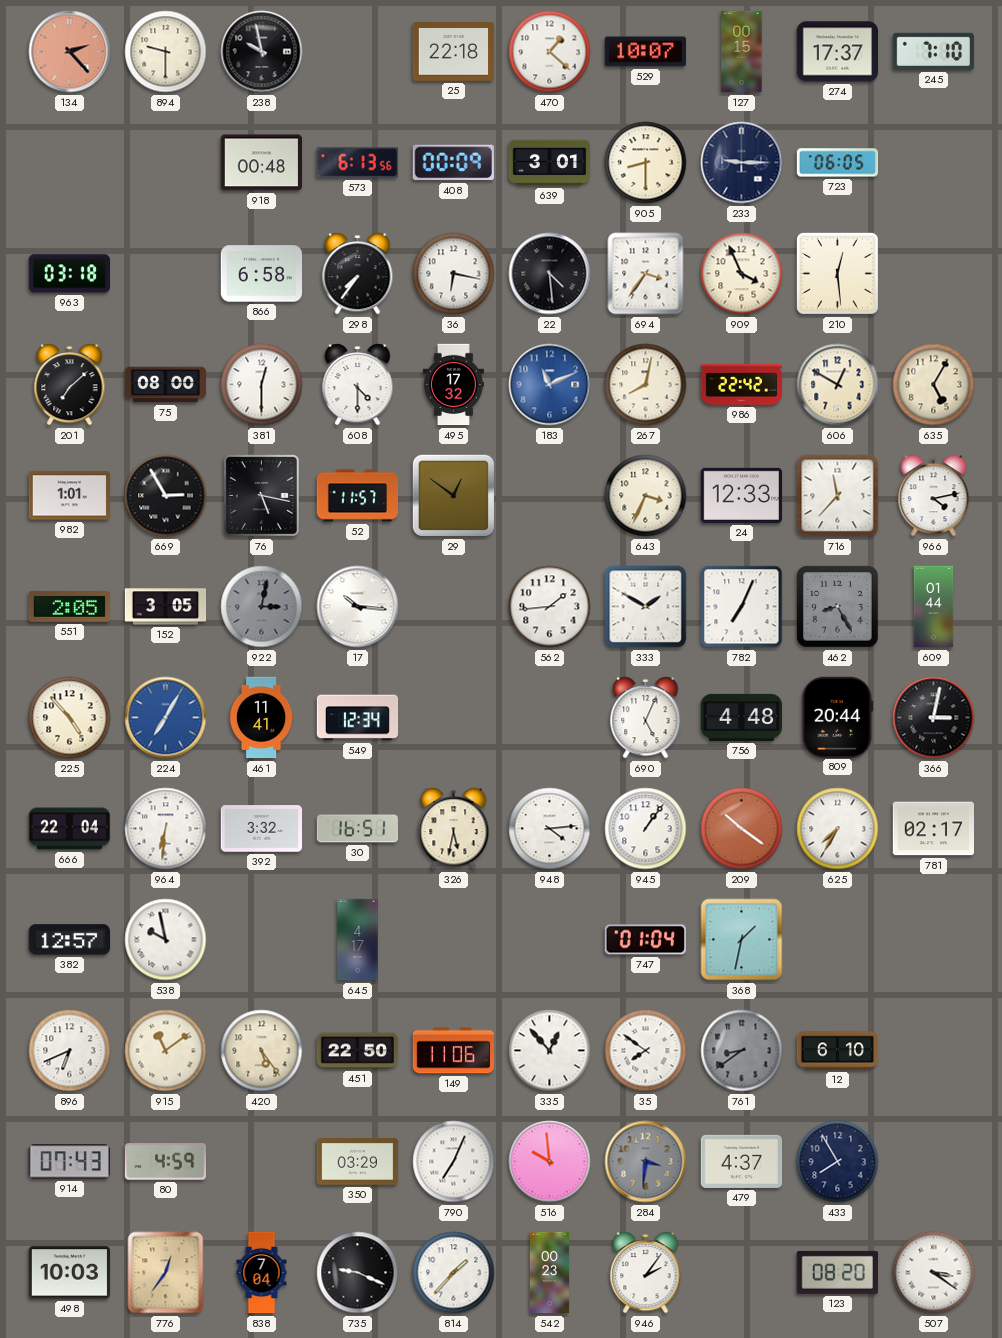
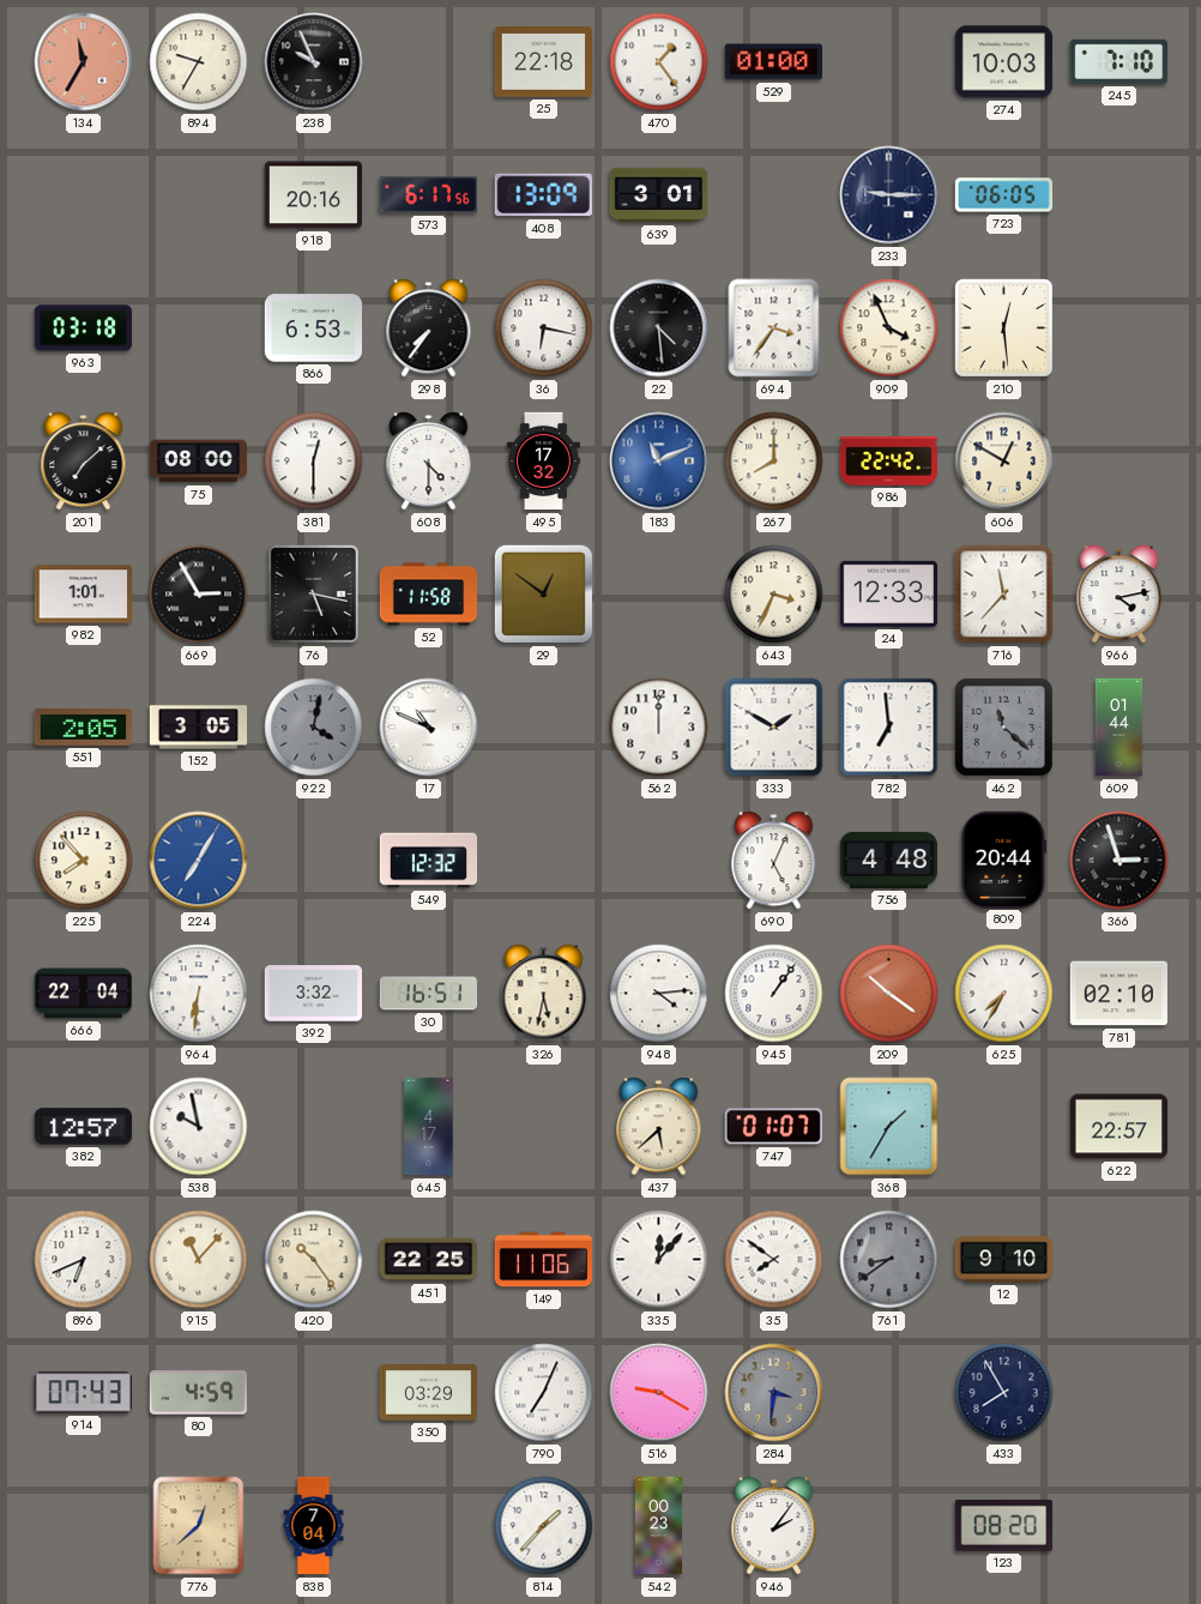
134: 2:23 -> 11:35 (84, 62)
894: 9:30 -> 9:35 (199, 62)
238: 9:58 -> 9:56 (314, 62)
470: 1:22 -> 1:24 (659, 62)
529: 10:07 -> 01:00 (773, 62)
127: 00:15 -> none (742, 52)
274: 17:37 -> 10:03 (1004, 62)
918: 00:48 -> 20:16 (313, 195)
573: 6:13 -> 6:17 (428, 195)
408: 00:09 -> 13:09 (543, 195)
905: 8:30 -> none (646, 163)
866: 6:58 -> 6:53 (314, 328)
267: 8:02 -> 8:00 (774, 462)
635: 5:05 -> none (934, 385)
52: 11:57 -> 11:58 (429, 595)
922: 3:02 -> 4:02 (314, 728)
17: 10:16 -> 10:49 (429, 728)
562: 1:44 -> 12:00 (659, 728)
782: 7:04 -> 6:59 (889, 728)
462: 8:25 -> 11:22 (1004, 728)
225: 4:53 -> 7:53 (84, 861)
461: 11:41 -> none (261, 718)
549: 12:34 -> 12:32 (429, 861)
366: 3:02 -> 2:57 (1119, 861)
781: 02:17 -> 02:10 (1119, 994)
437: none -> 5:38 (659, 1127)
747: 01:04 -> 01:07 (773, 1127)
368: 1:32 -> 1:35 (889, 1127)
622: none -> 22:57 (1118, 1127)
915: 11:09 -> 11:07 (199, 1260)
420: 5:24 -> 10:24 (314, 1260)
451: 22:50 -> 22:25 (429, 1260)
335: 12:53 -> 12:07 (659, 1260)
12: 6:10 -> 9:10 (1004, 1260)
516: 9:59 -> 9:20 (659, 1393)
479: 4:37 -> none (742, 1161)
498: 10:03 -> none (70, 1273)
776: 12:36 -> 12:38 (199, 1526)
735: 9:19 -> none (358, 1273)
507: 3:21 -> none (934, 1273)
